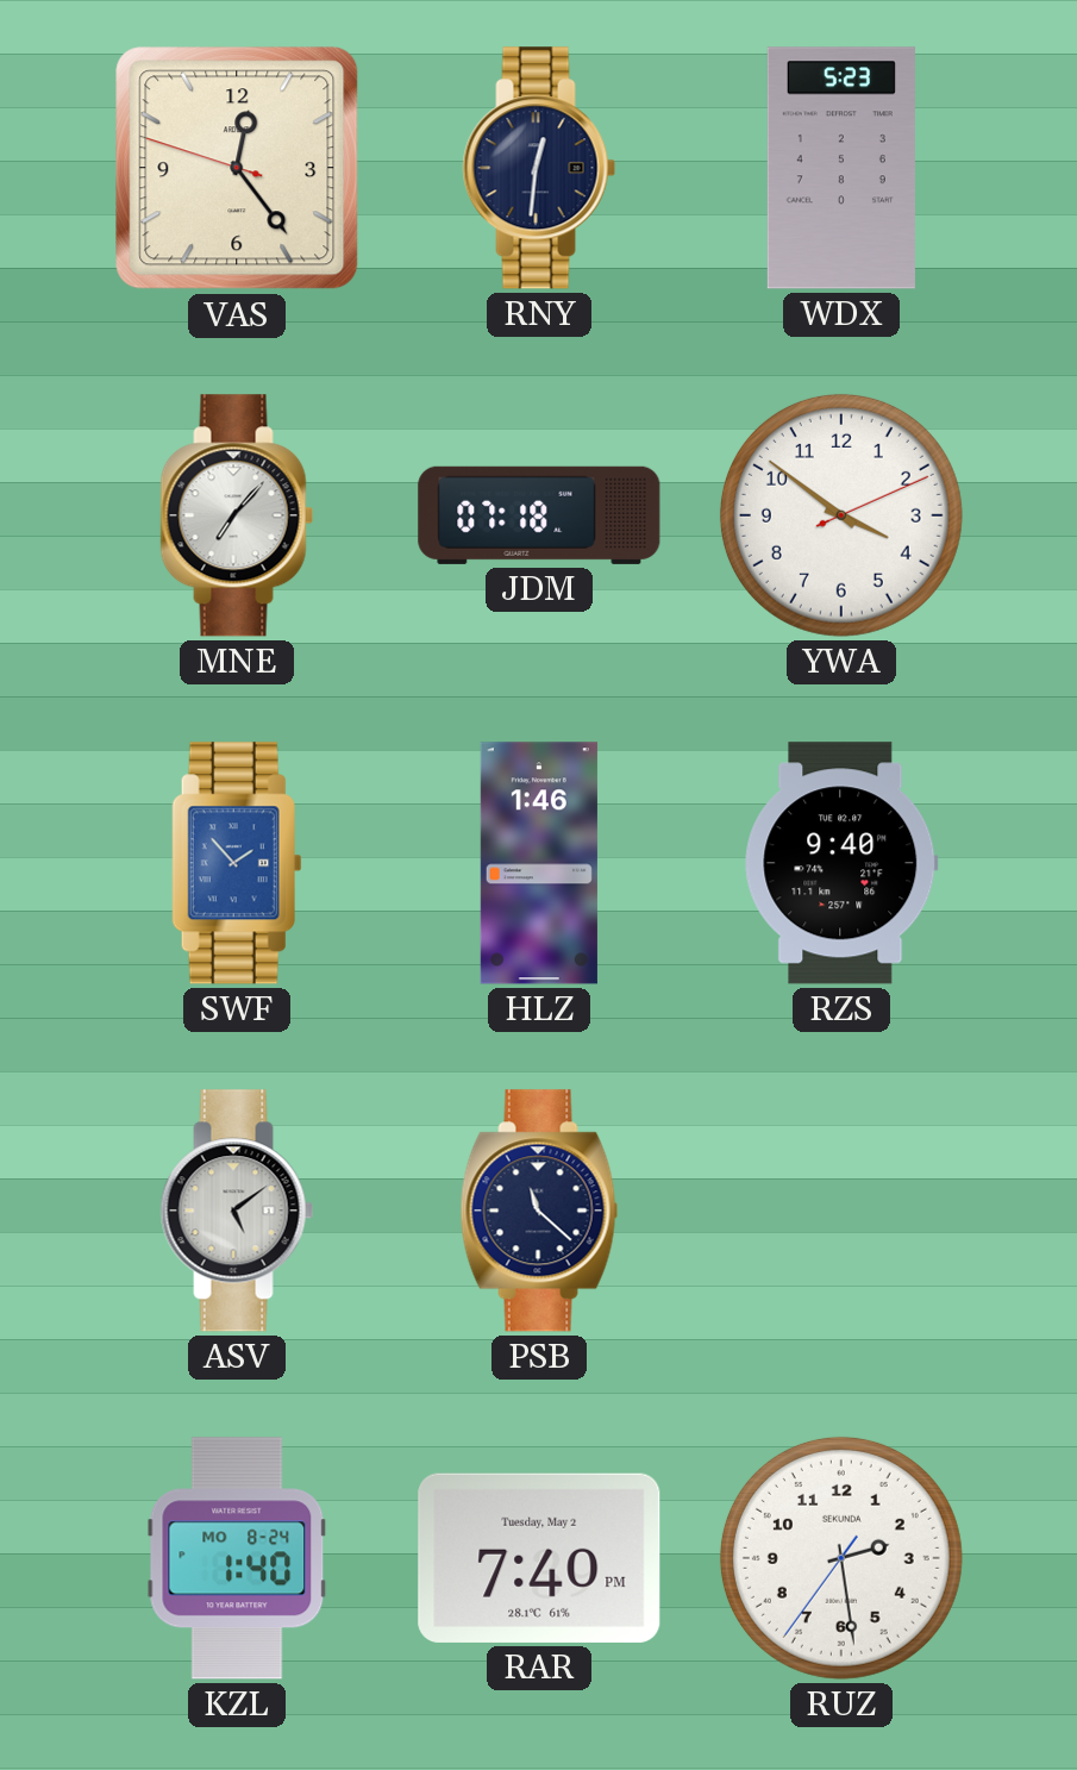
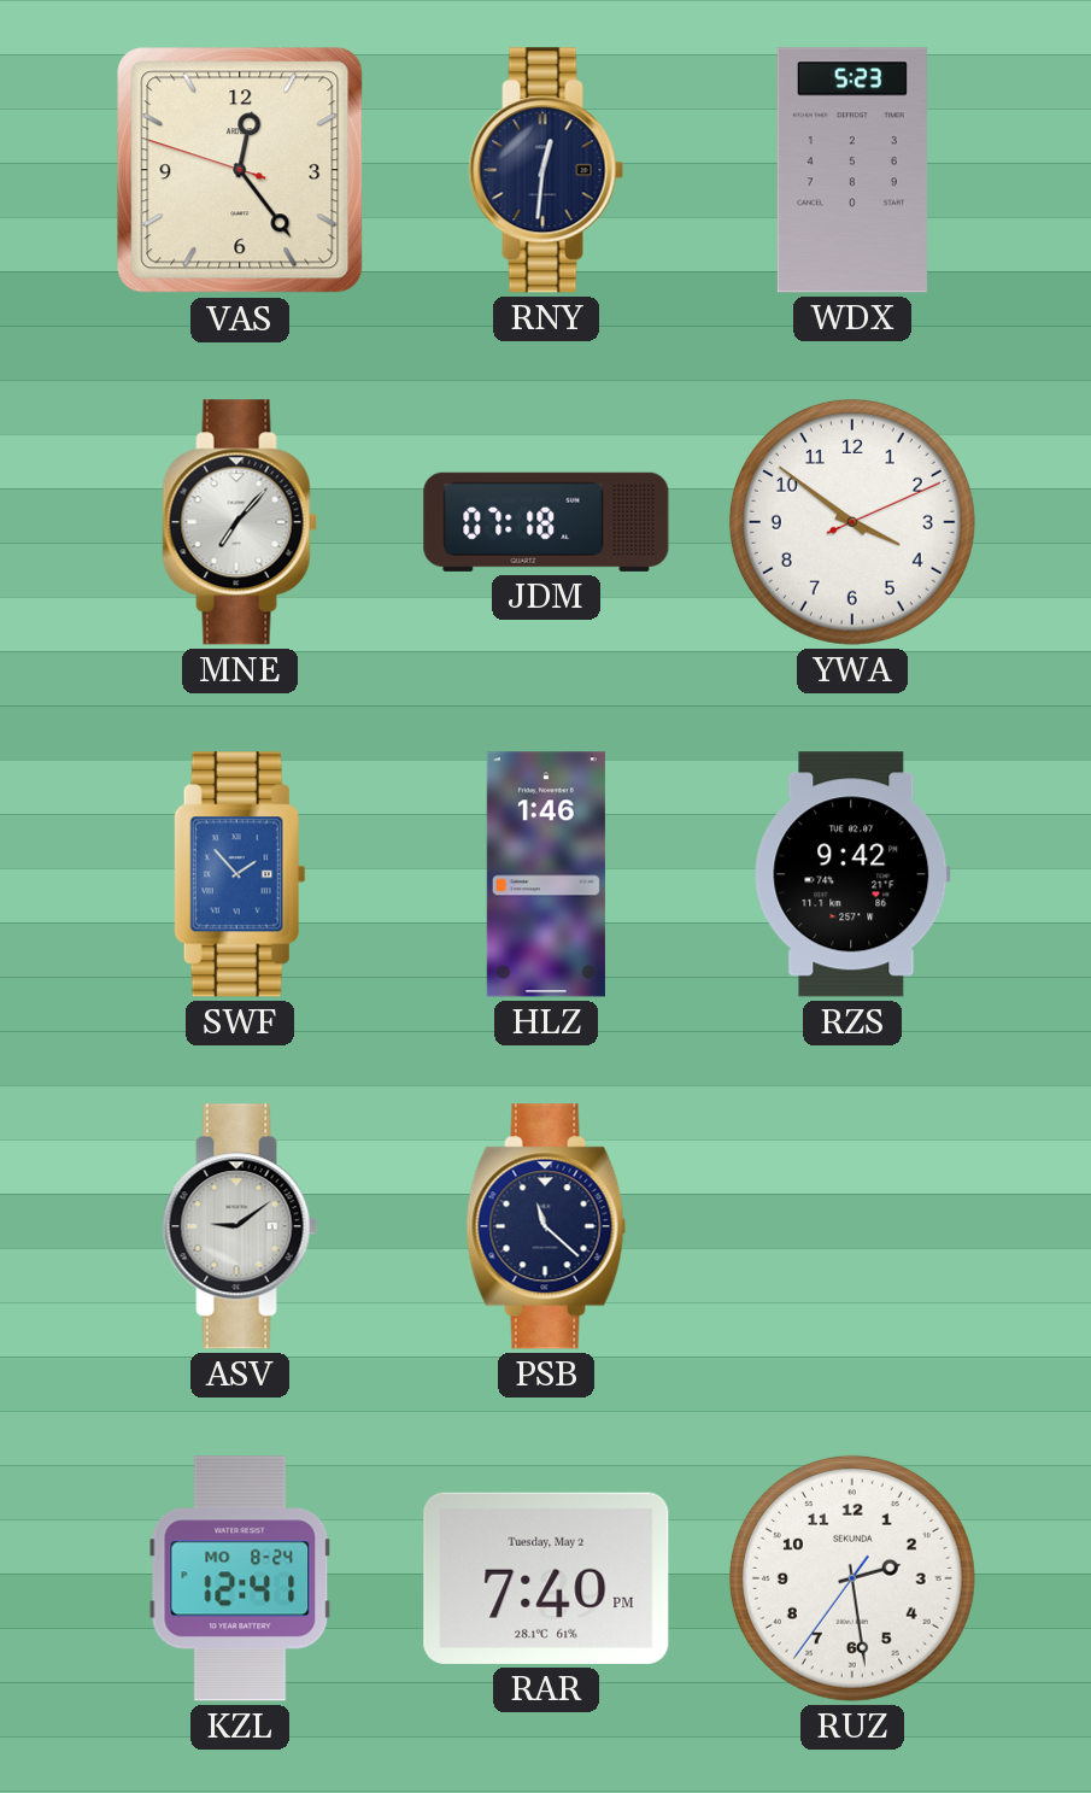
RZS: 9:40 -> 9:42 (852, 874)
ASV: 5:09 -> 9:09 (240, 1226)
KZL: 1:40 -> 12:41 (240, 1578)
